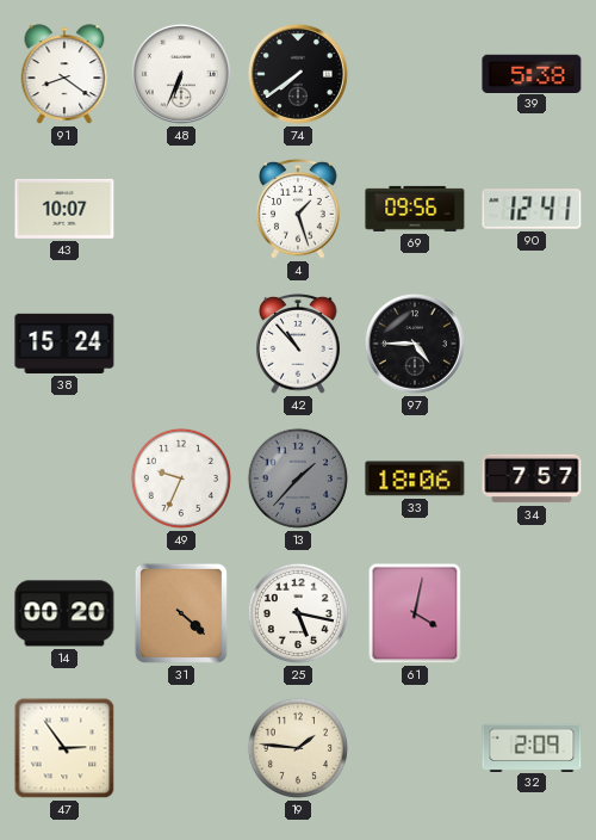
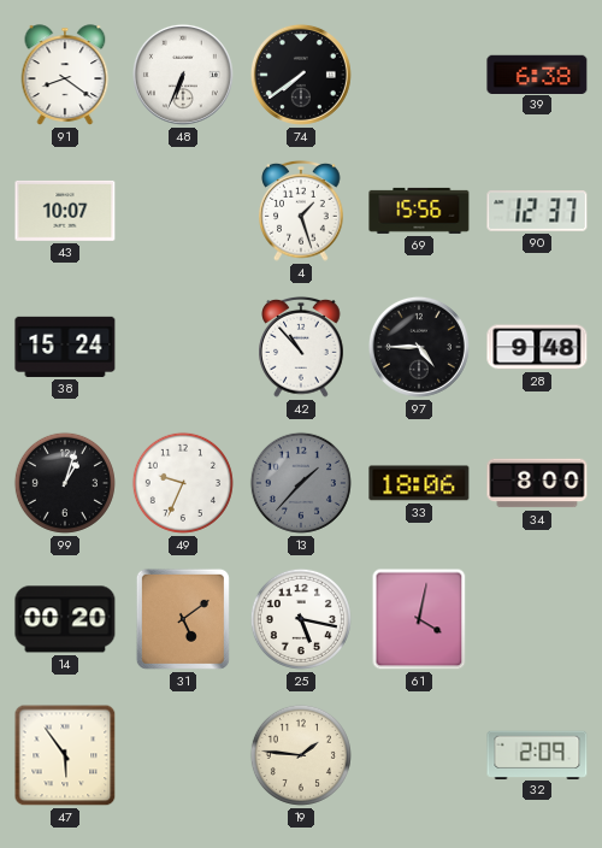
39: 5:38 -> 6:38 (537, 73)
69: 09:56 -> 15:56 (419, 211)
90: 12:41 -> 12:37 (537, 211)
28: none -> 9:48 (537, 347)
99: none -> 1:03 (65, 483)
34: 7:57 -> 8:00 (537, 483)
31: 4:22 -> 5:09 (183, 619)
47: 2:54 -> 5:54 (65, 755)
